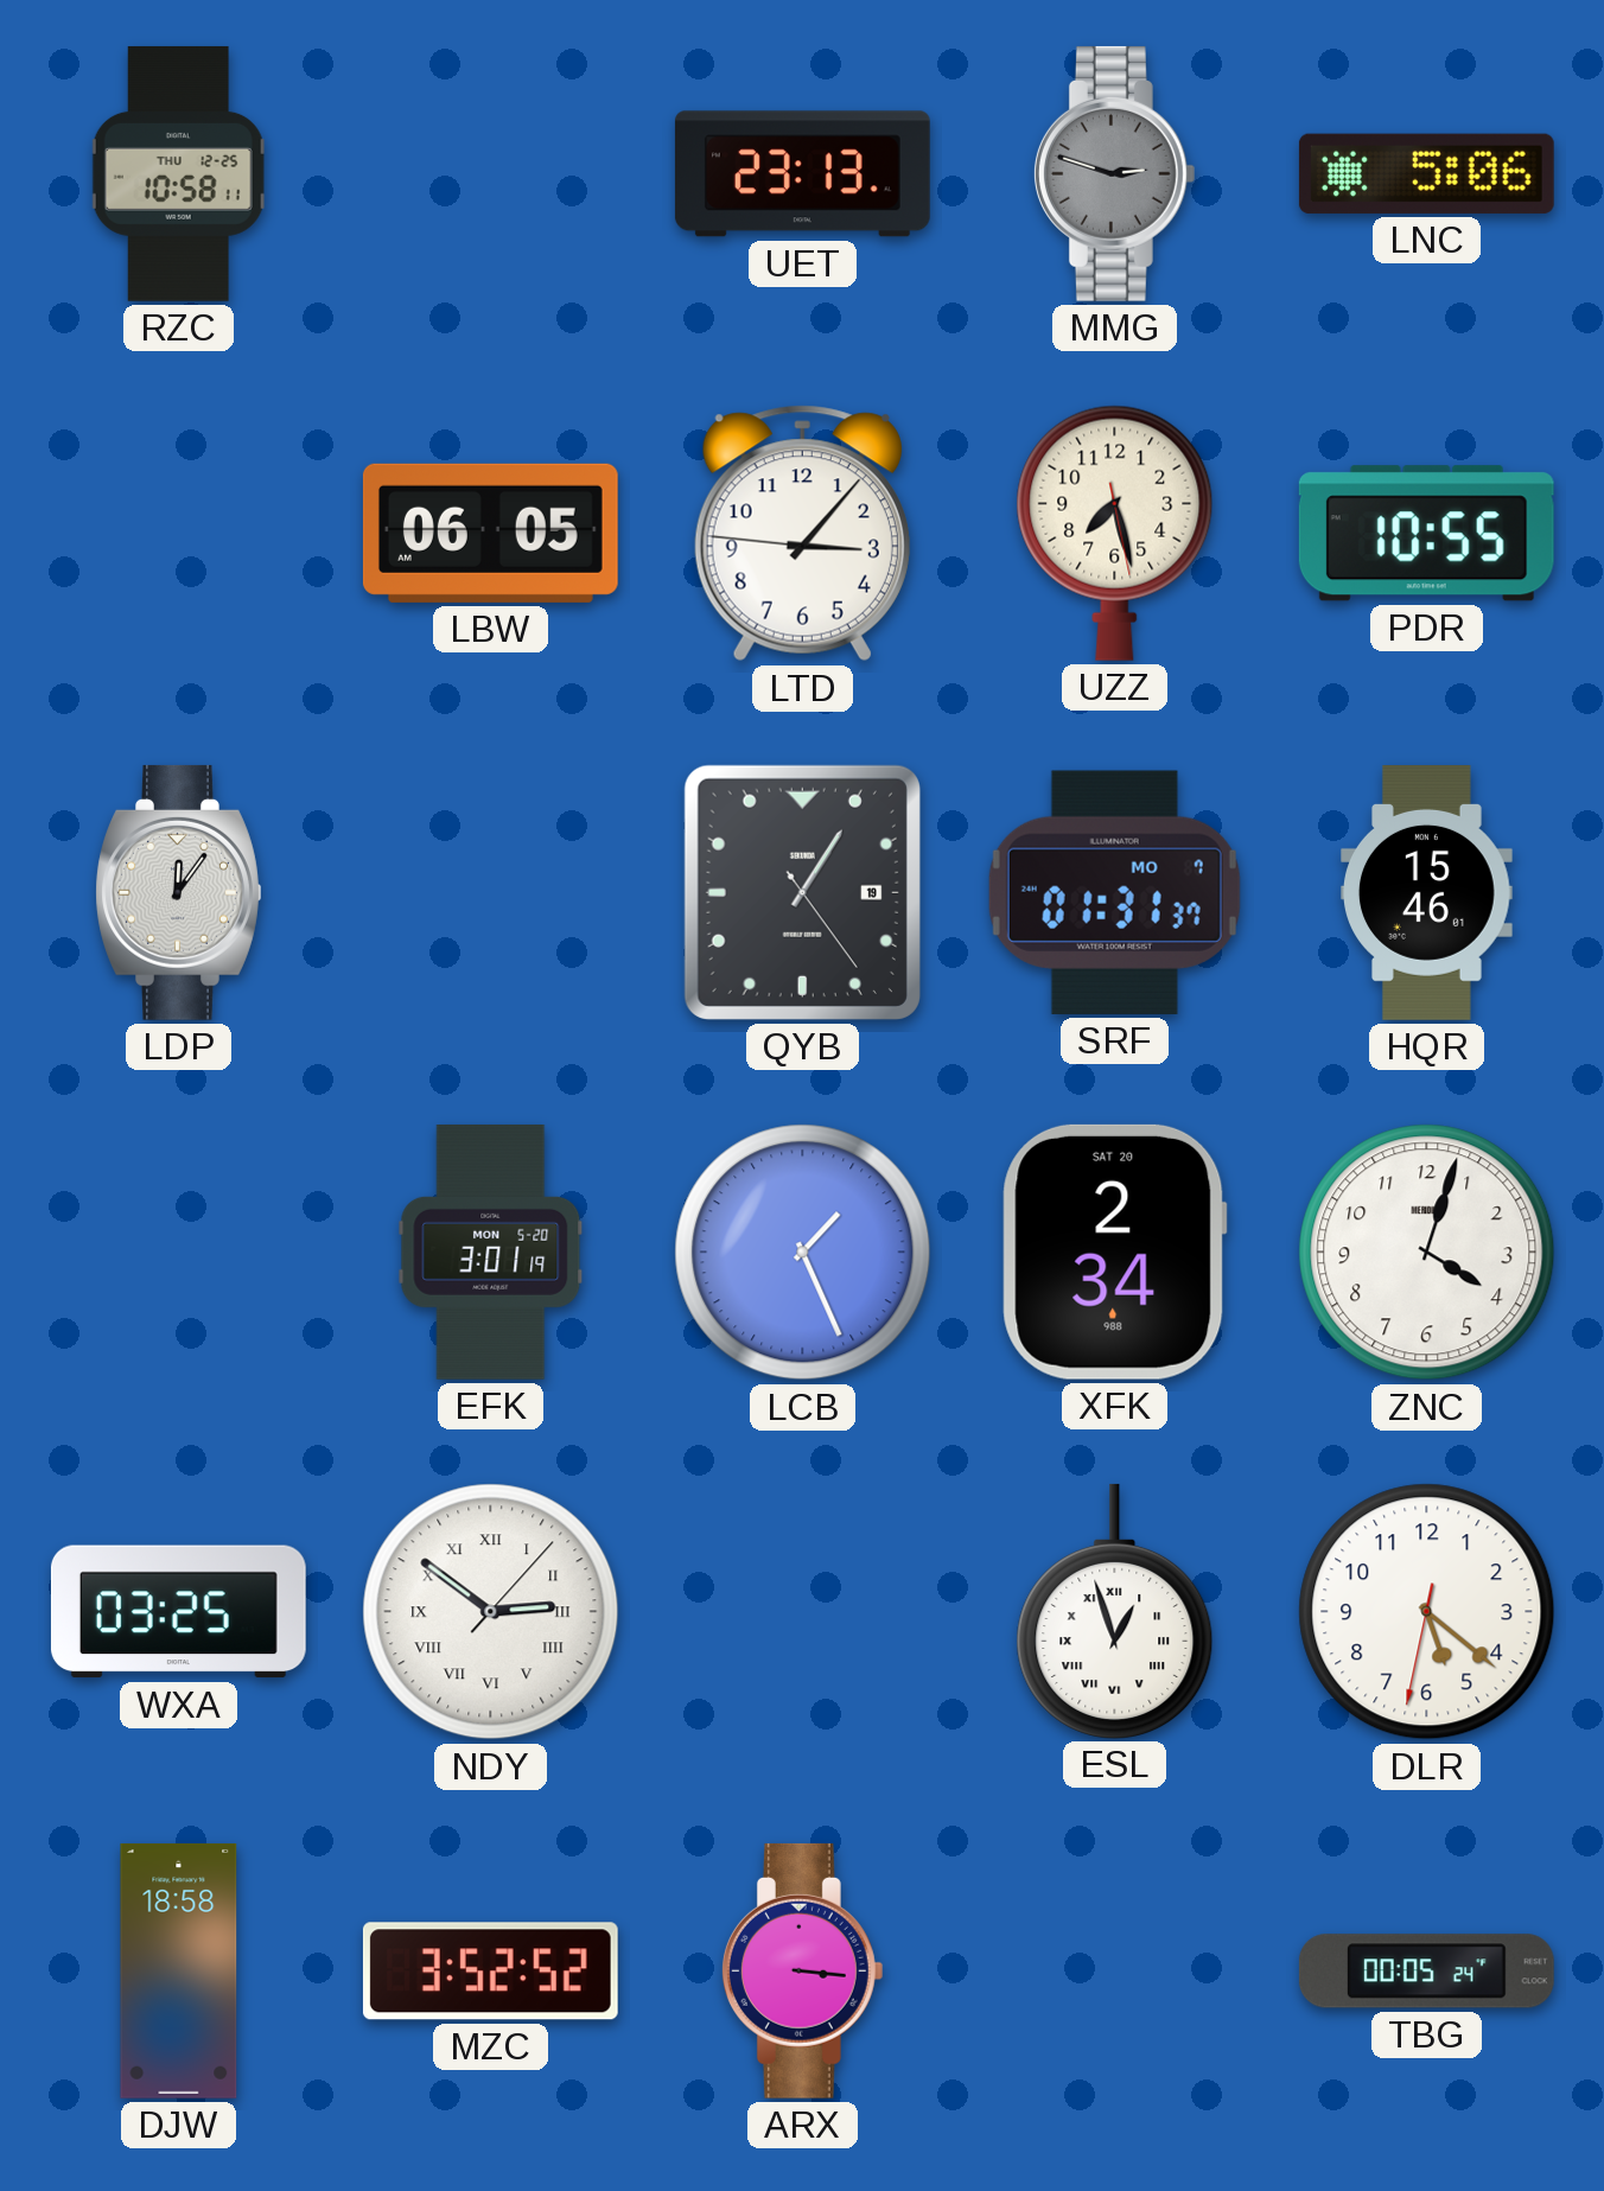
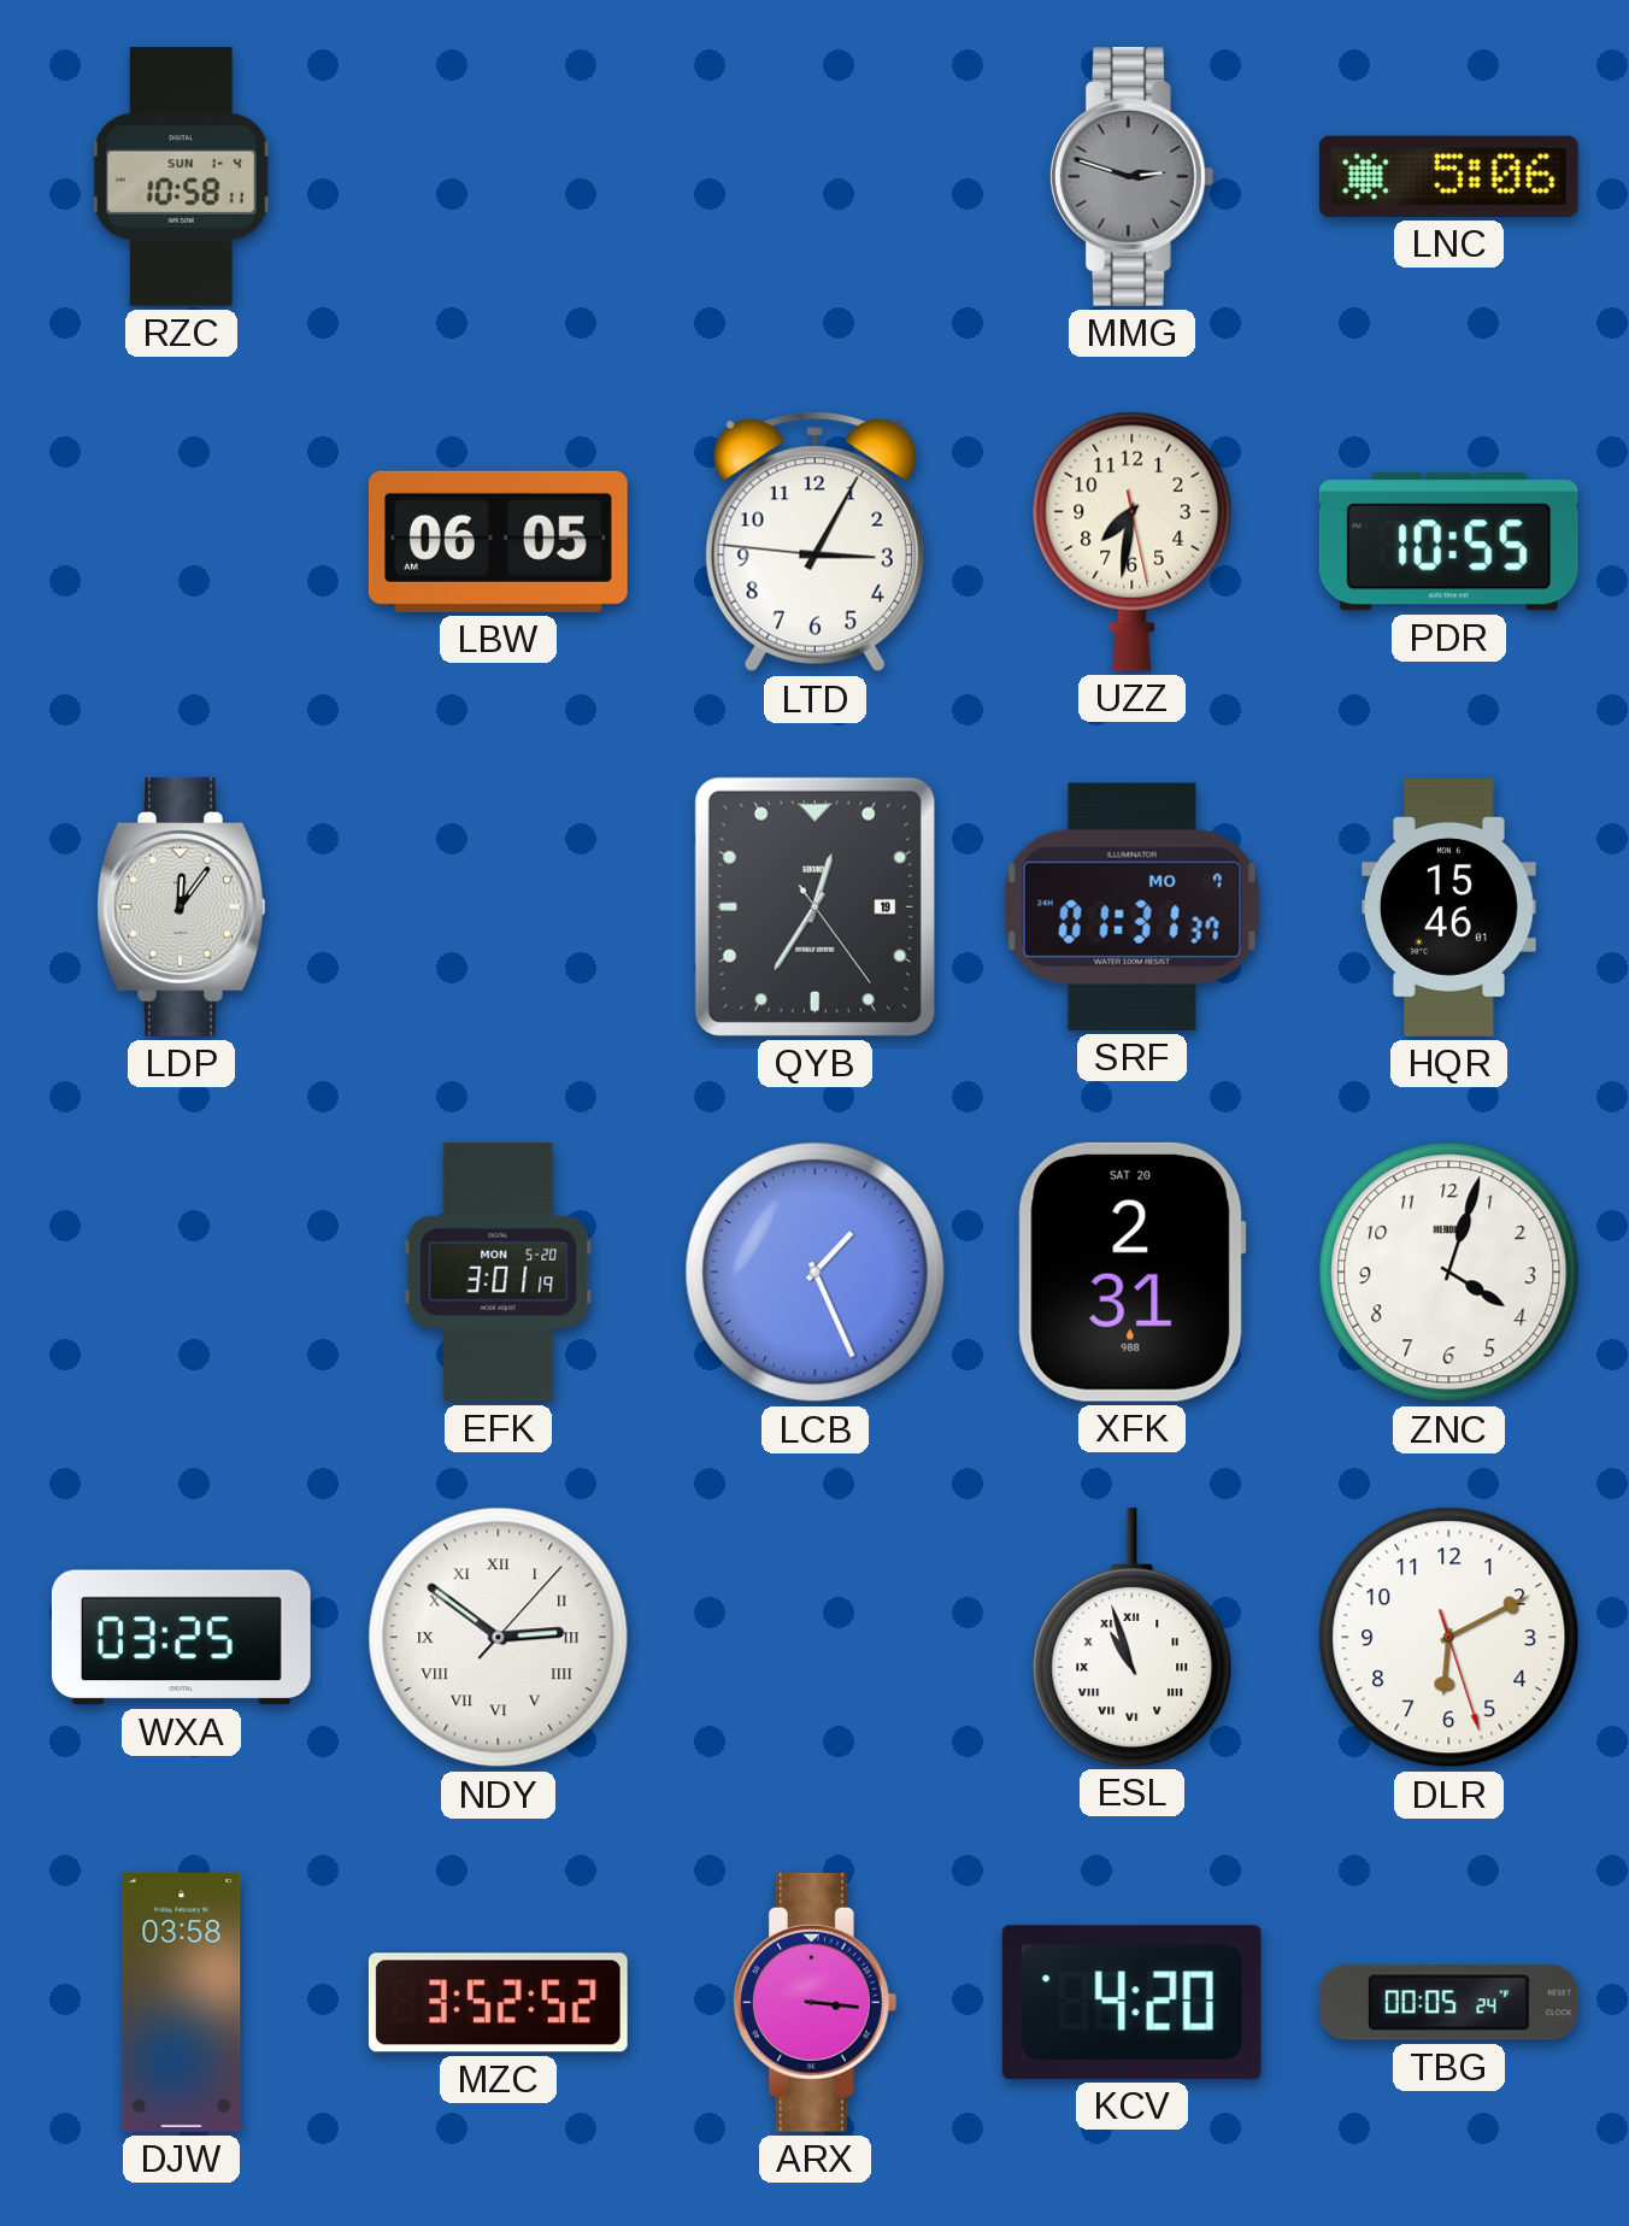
RZC date: THU 12-25 -> SUN 1-4 (181, 177)
UET: 23:13 -> none (802, 174)
LTD: 3:06 -> 3:04 (814, 542)
UZZ: 7:27 -> 7:31 (1133, 541)
QYB: 1:05 -> 12:35 (814, 906)
XFK: 2:34 -> 2:31 (1131, 1271)
ESL: 12:57 -> 10:57 (1133, 1637)
DLR: 5:21 -> 6:10 (1449, 1638)
DJW: 18:58 -> 03:58 (182, 2002)
KCV: none -> 4:20 (1131, 2002)
